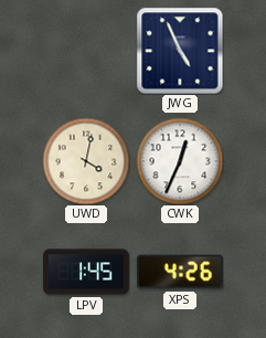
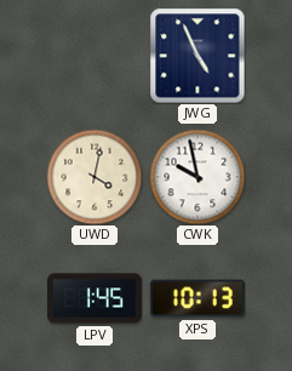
CWK: 12:34 -> 9:58 (197, 177)
XPS: 4:26 -> 10:13 (197, 298)
